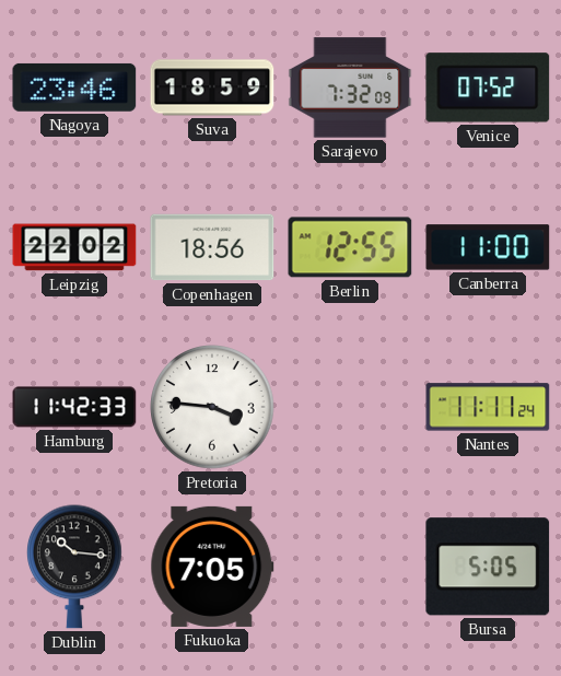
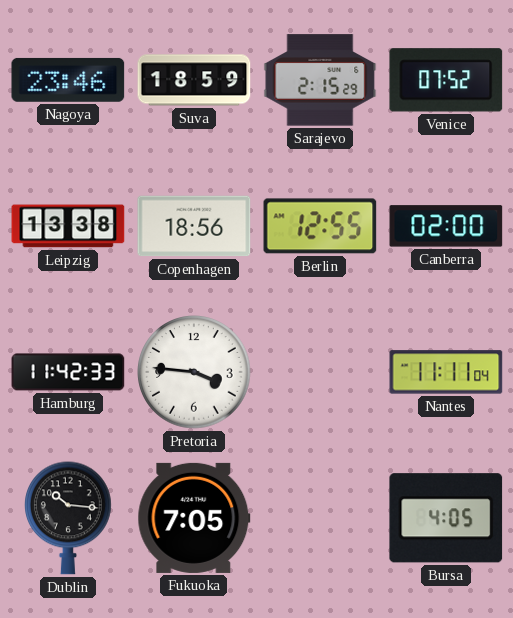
Sarajevo: 7:32 -> 2:15 (320, 80)
Leipzig: 22:02 -> 13:38 (68, 226)
Canberra: 11:00 -> 02:00 (446, 226)
Nantes: 11:11:24 -> 11:11:04 (446, 372)
Bursa: 5:05 -> 4:05 (446, 518)
